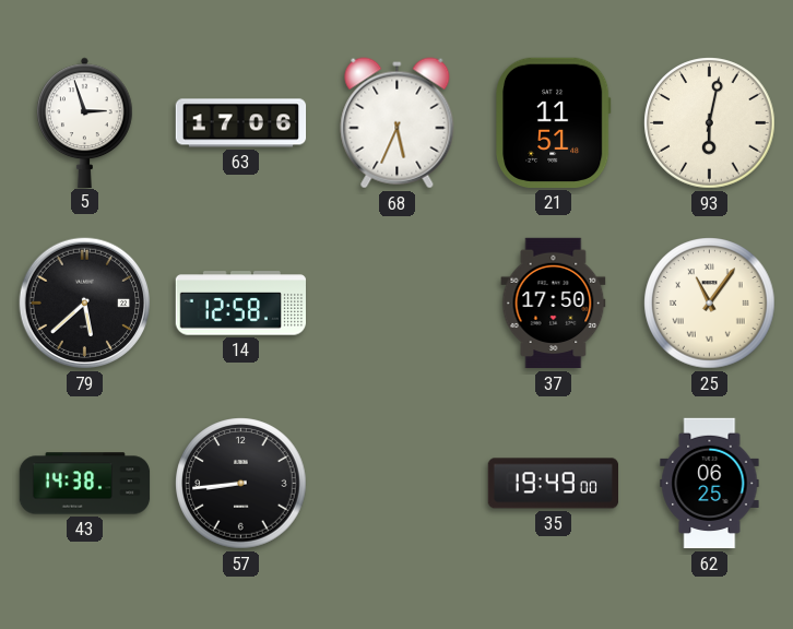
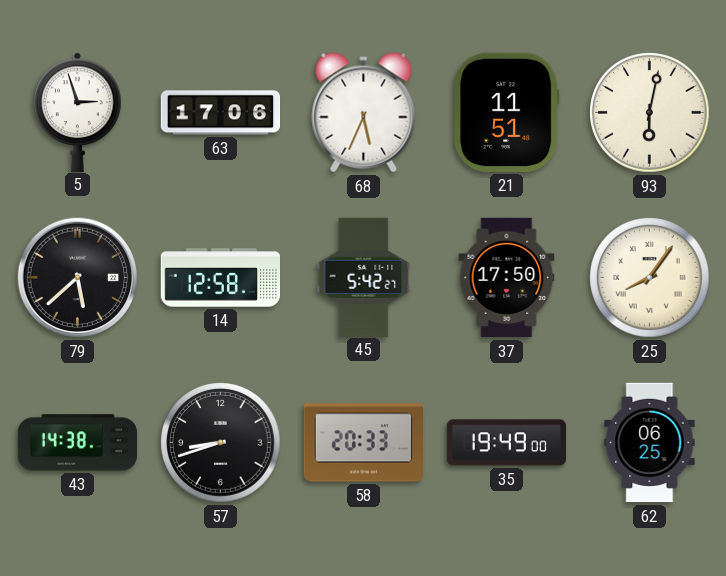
45: none -> 5:42 (364, 277)
25: 11:06 -> 8:06 (650, 278)
57: 8:44 -> 8:42 (221, 443)
58: none -> 20:33 (363, 443)
